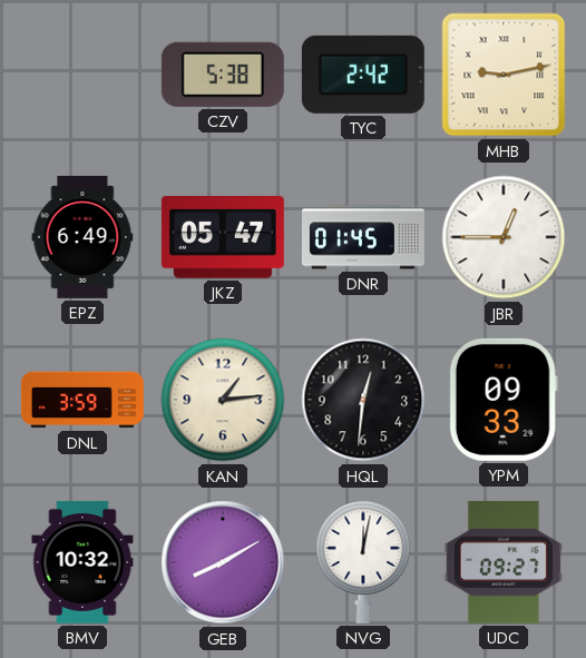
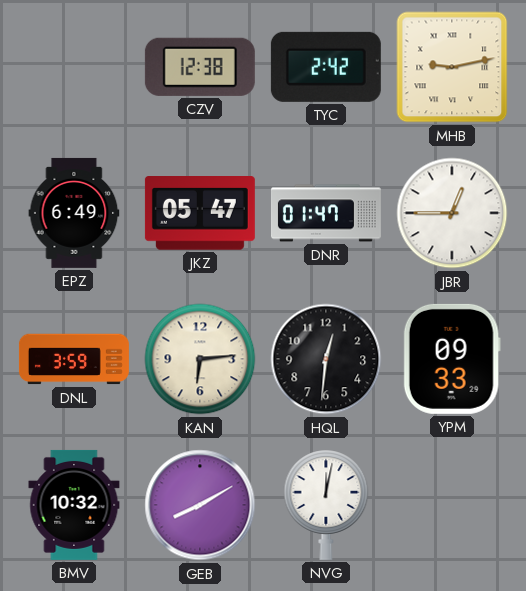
CZV: 5:38 -> 12:38 (200, 67)
DNR: 01:45 -> 01:47 (326, 213)
KAN: 1:14 -> 6:14 (200, 359)
UDC: 09:27 -> none (504, 562)
